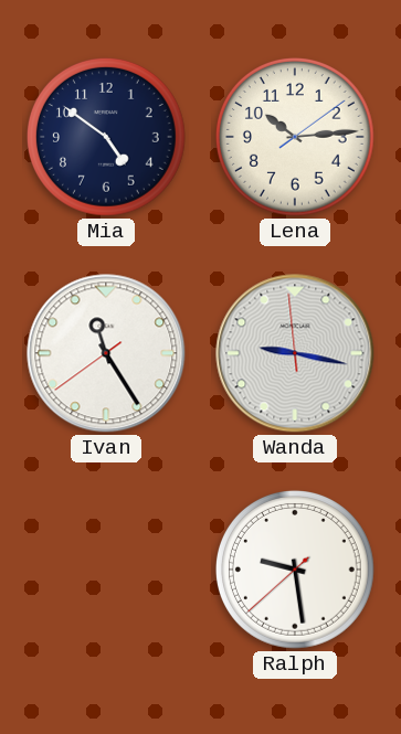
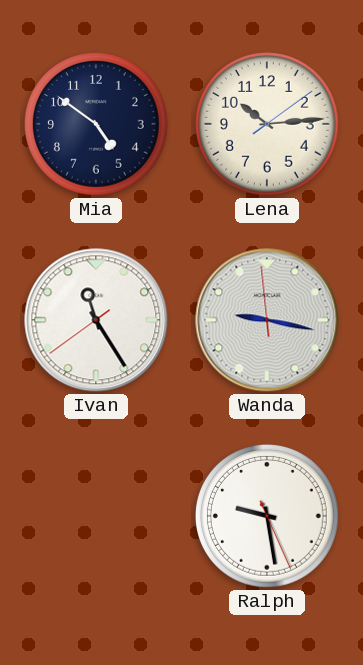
Ralph: 9:28:38 -> 9:28:26 (267, 516)
